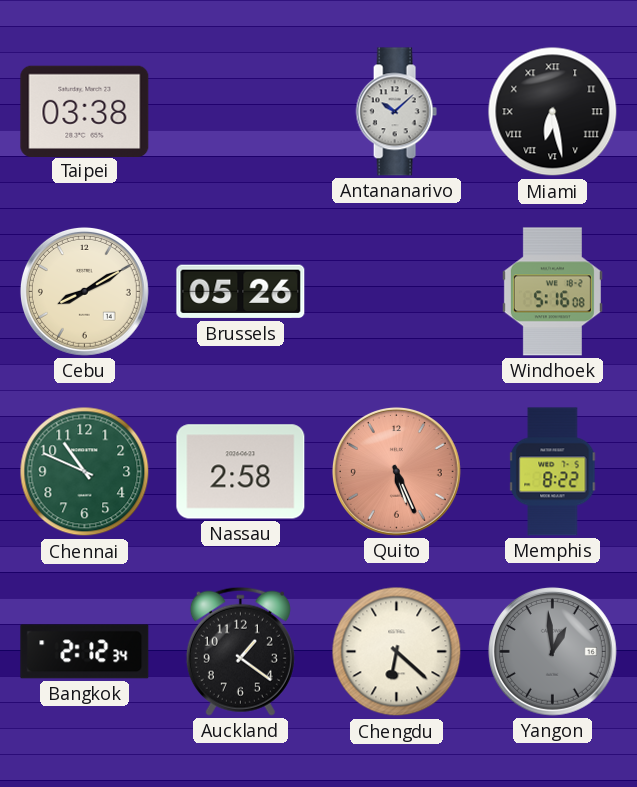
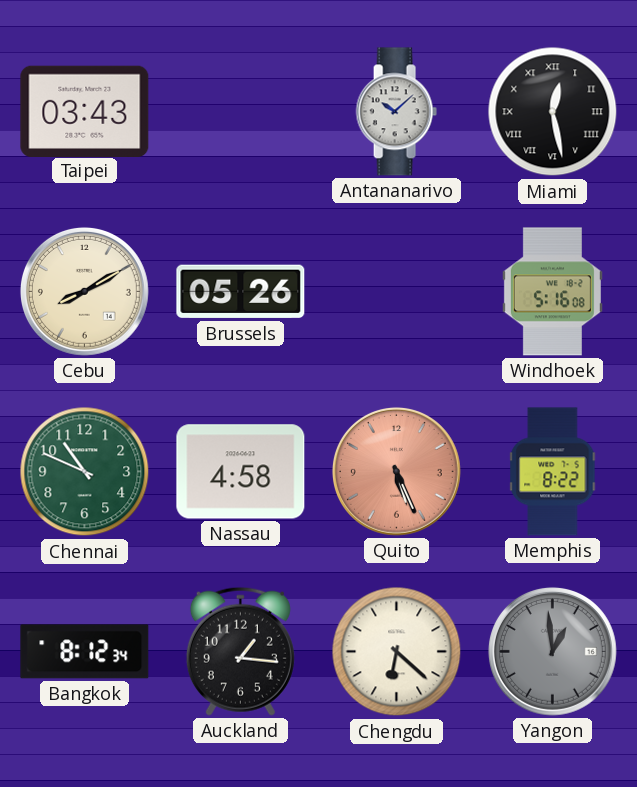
Taipei: 03:38 -> 03:43 (85, 111)
Miami: 6:28 -> 12:28 (553, 112)
Nassau: 2:58 -> 4:58 (241, 472)
Bangkok: 2:12 -> 8:12 (85, 652)
Auckland: 1:21 -> 1:16 (240, 651)
